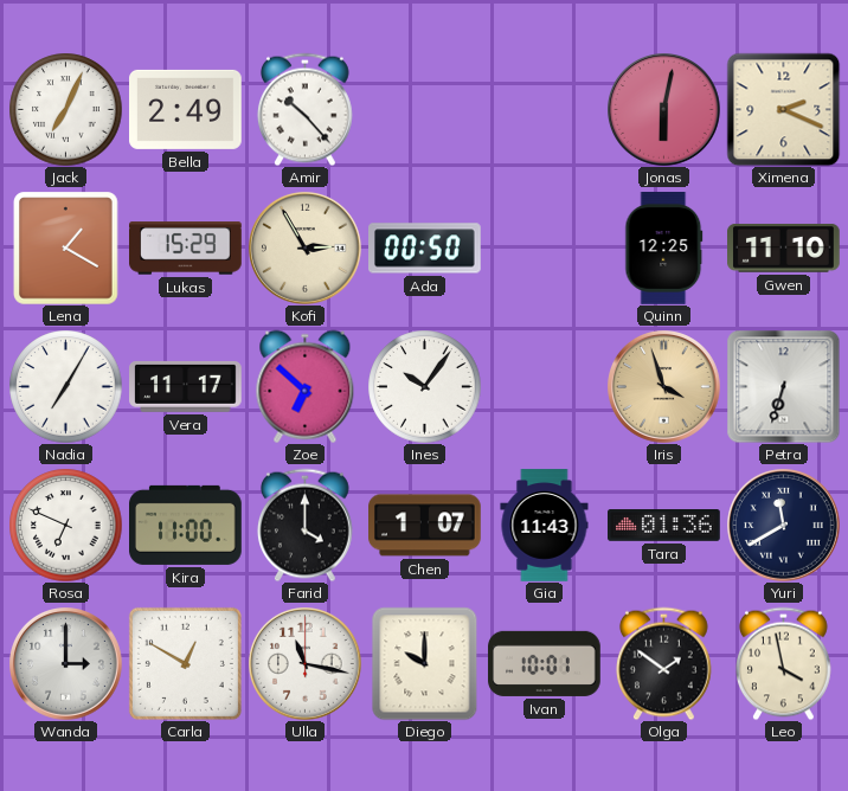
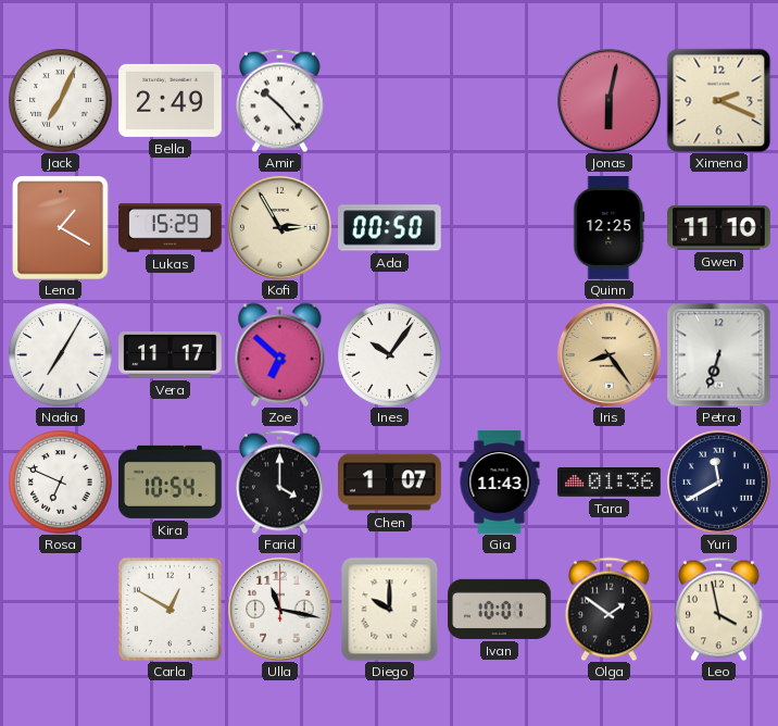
Iris: 3:57 -> 8:24 (610, 355)
Kira: 11:00 -> 10:54 (171, 481)
Wanda: 3:00 -> none (66, 664)
